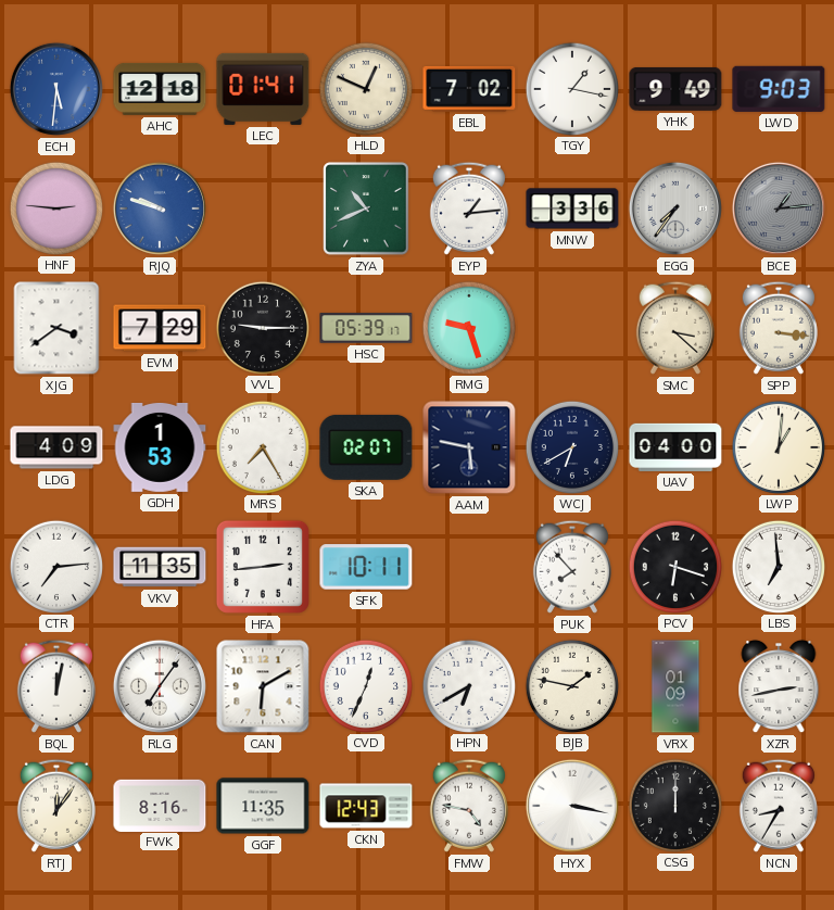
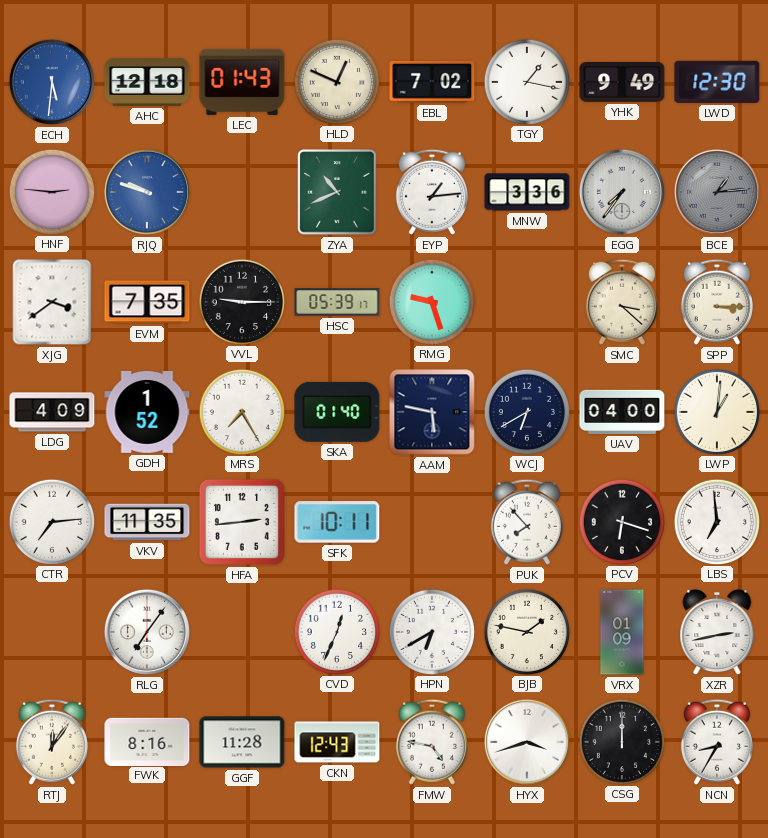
LEC: 01:41 -> 01:43 (242, 82)
LWD: 9:03 -> 12:30 (717, 82)
EVM: 7:29 -> 7:35 (147, 302)
SPP: 3:16 -> 3:15 (717, 302)
GDH: 1:53 -> 1:52 (147, 412)
SKA: 02:07 -> 01:40 (337, 412)
BQL: 12:02 -> none (56, 686)
CAN: 6:10 -> none (263, 686)
GGF: 11:35 -> 11:28 (242, 742)
HYX: 3:17 -> 3:42 (527, 742)
